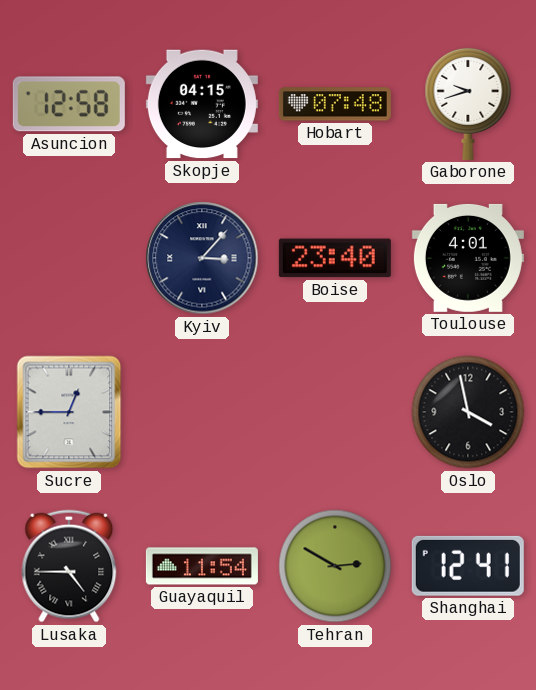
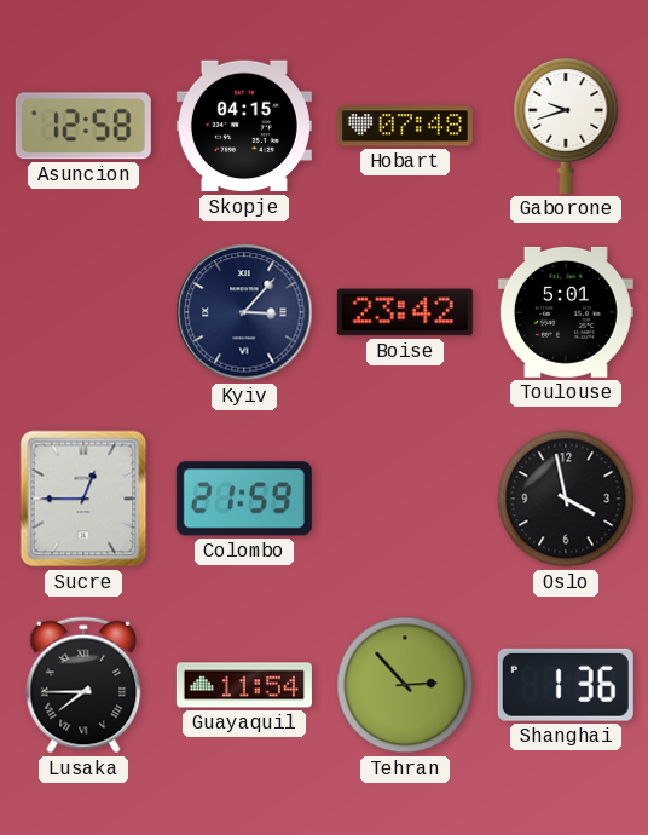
Boise: 23:40 -> 23:42 (405, 312)
Toulouse: 4:01 -> 5:01 (566, 312)
Colombo: none -> 21:59 (244, 499)
Lusaka: 4:45 -> 7:45 (83, 685)
Tehran: 2:50 -> 2:53 (405, 685)
Shanghai: 12:41 -> 1:36 (566, 685)
